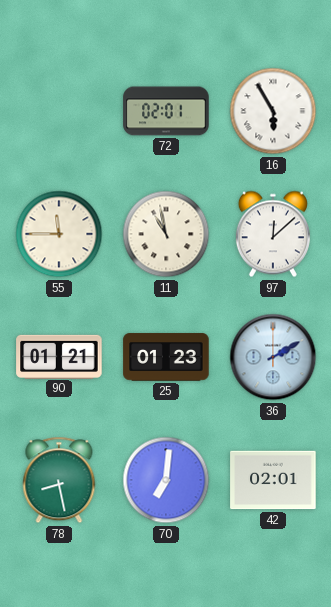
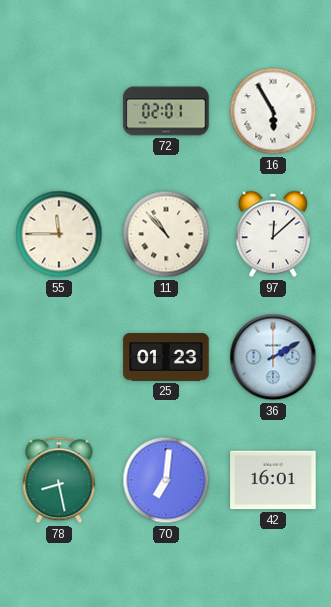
11: 10:58 -> 10:53 (166, 234)
90: 01:21 -> none (59, 356)
42: 02:01 -> 16:01 (273, 480)
